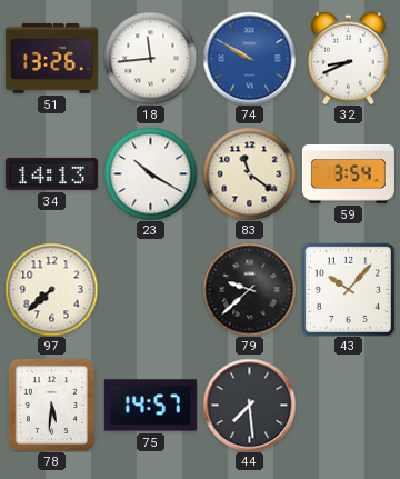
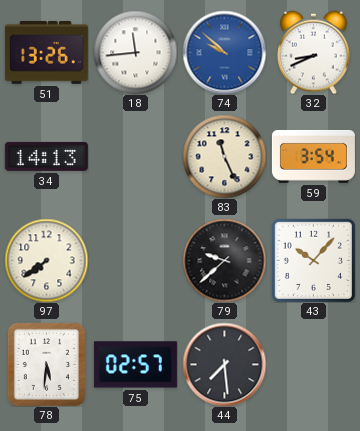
74: 9:50 -> 9:52 (224, 52)
23: 10:20 -> none (150, 173)
83: 11:21 -> 11:26 (224, 156)
97: 7:38 -> 7:39 (46, 260)
75: 14:57 -> 02:57 (135, 365)
